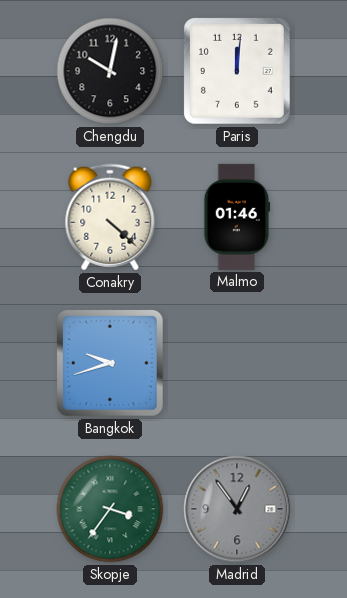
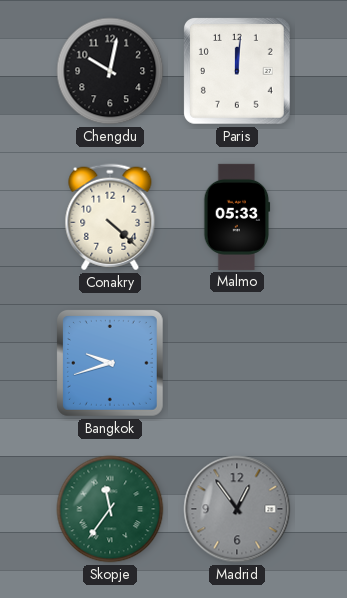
Malmo: 01:46 -> 05:33 (237, 217)
Skopje: 3:36 -> 11:36 (110, 509)
